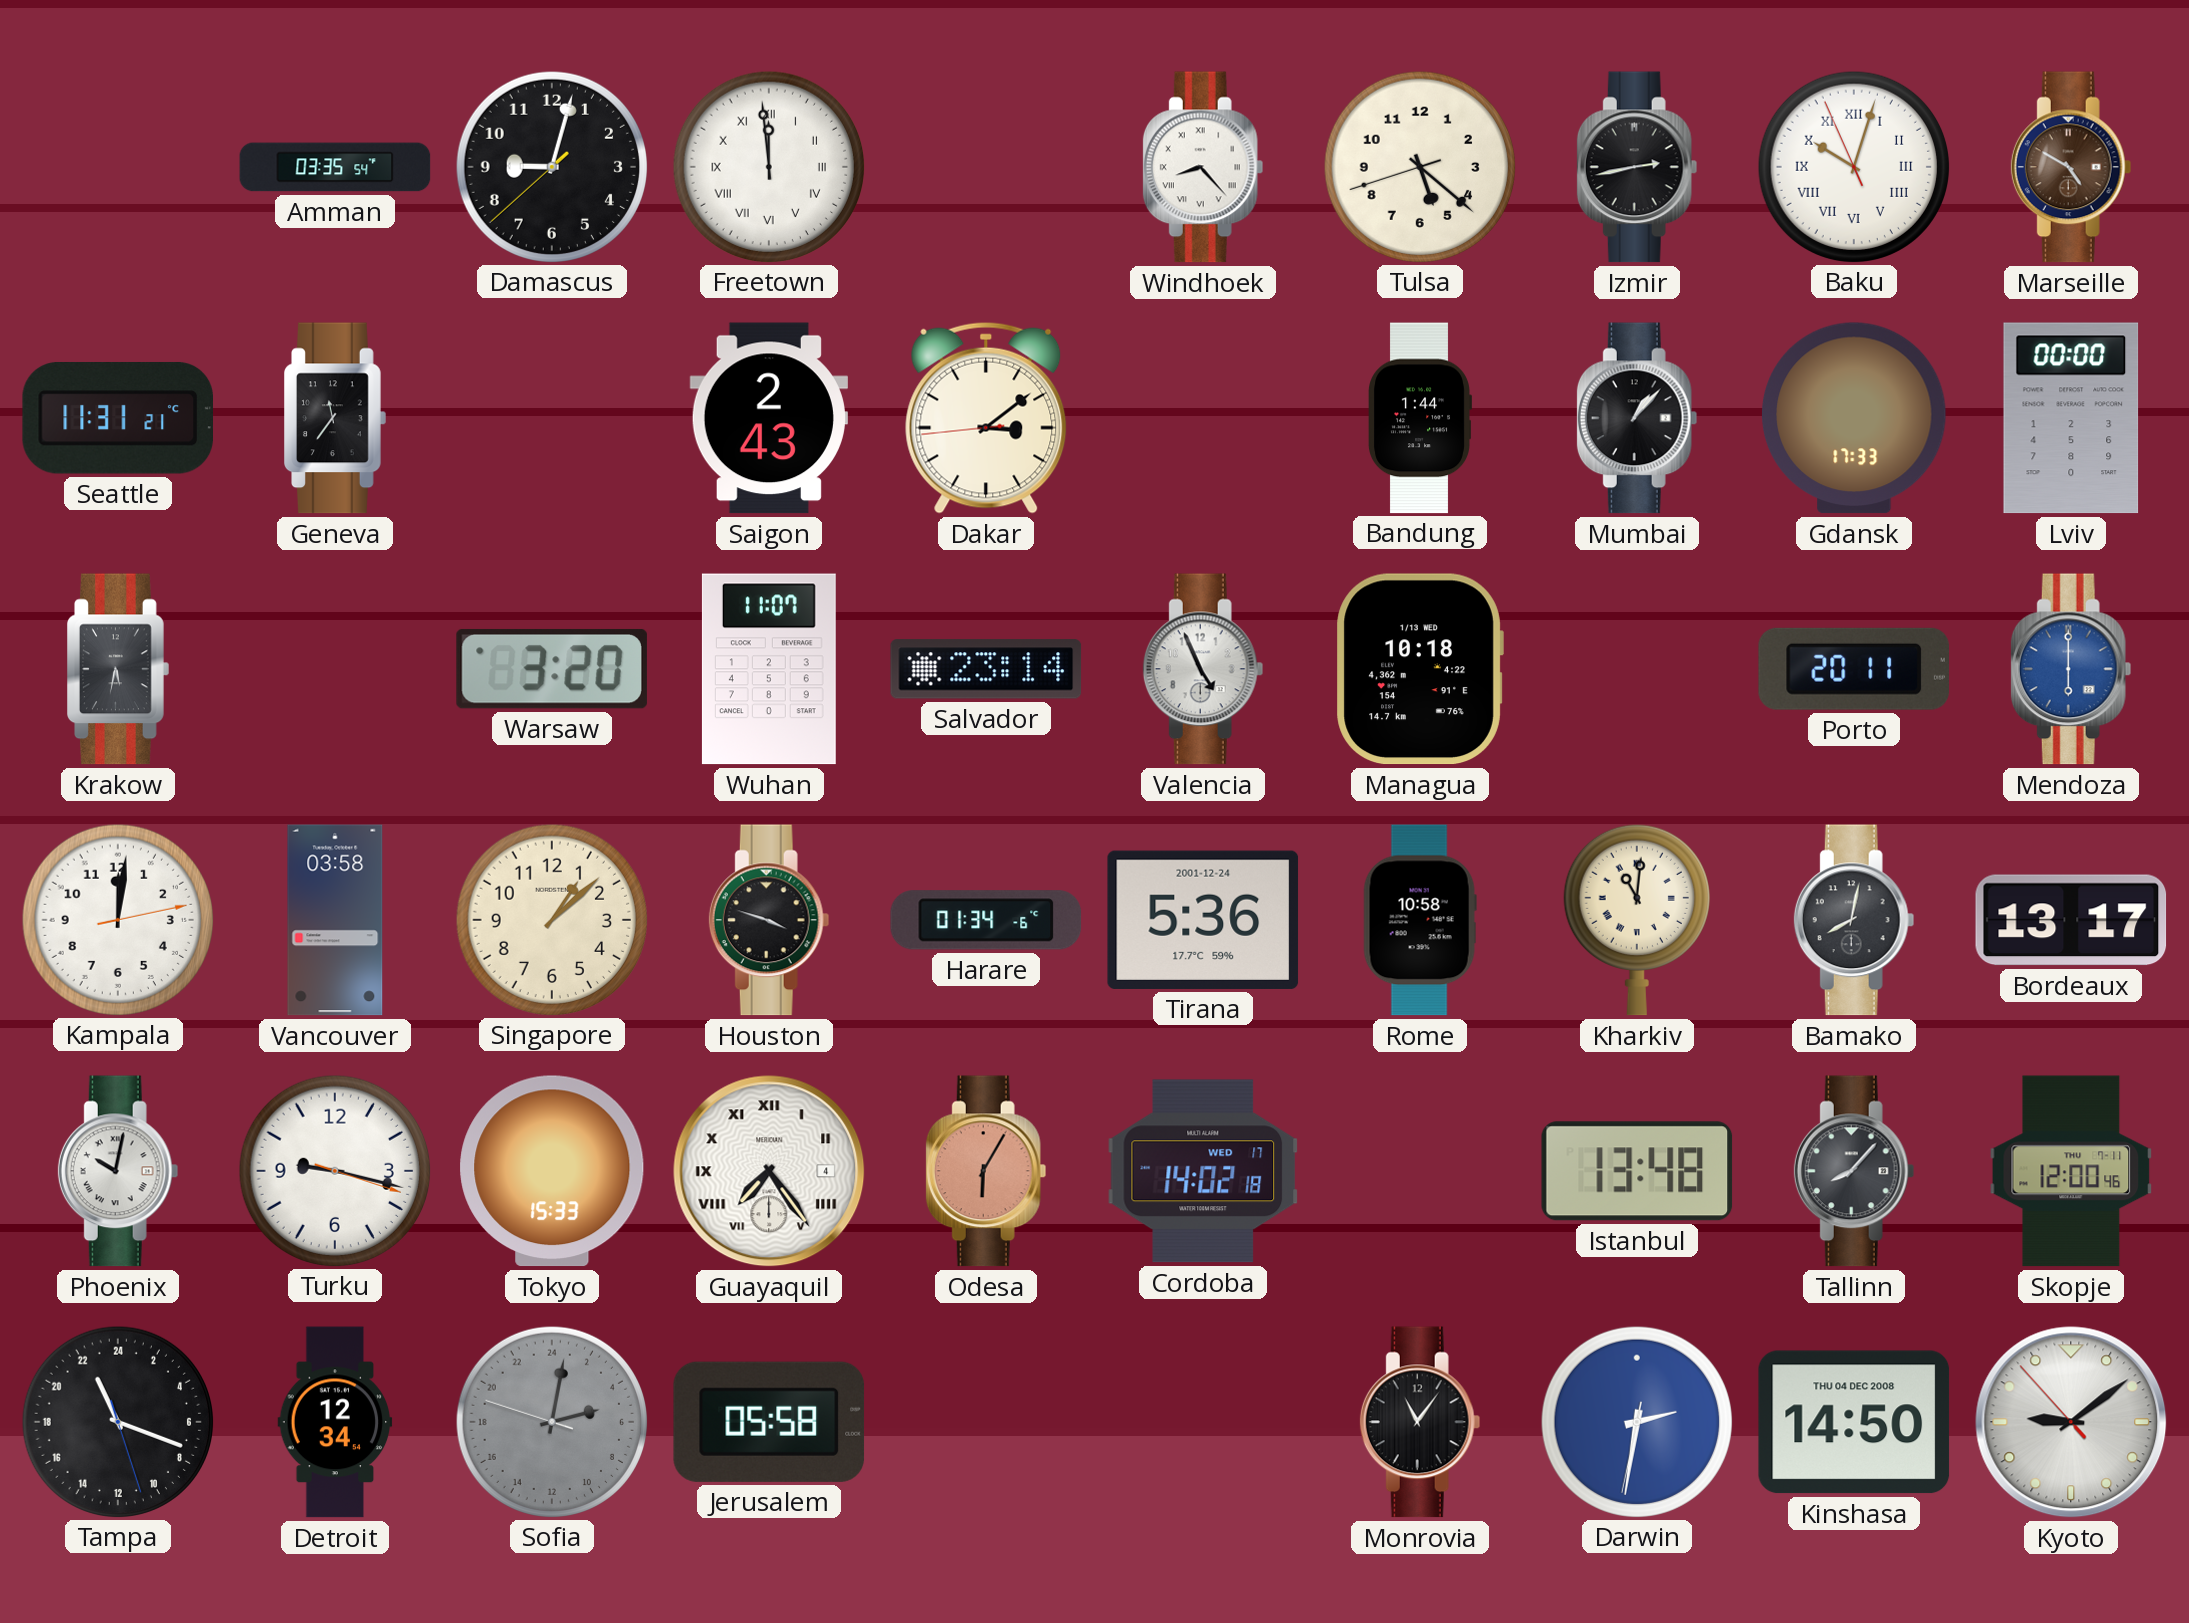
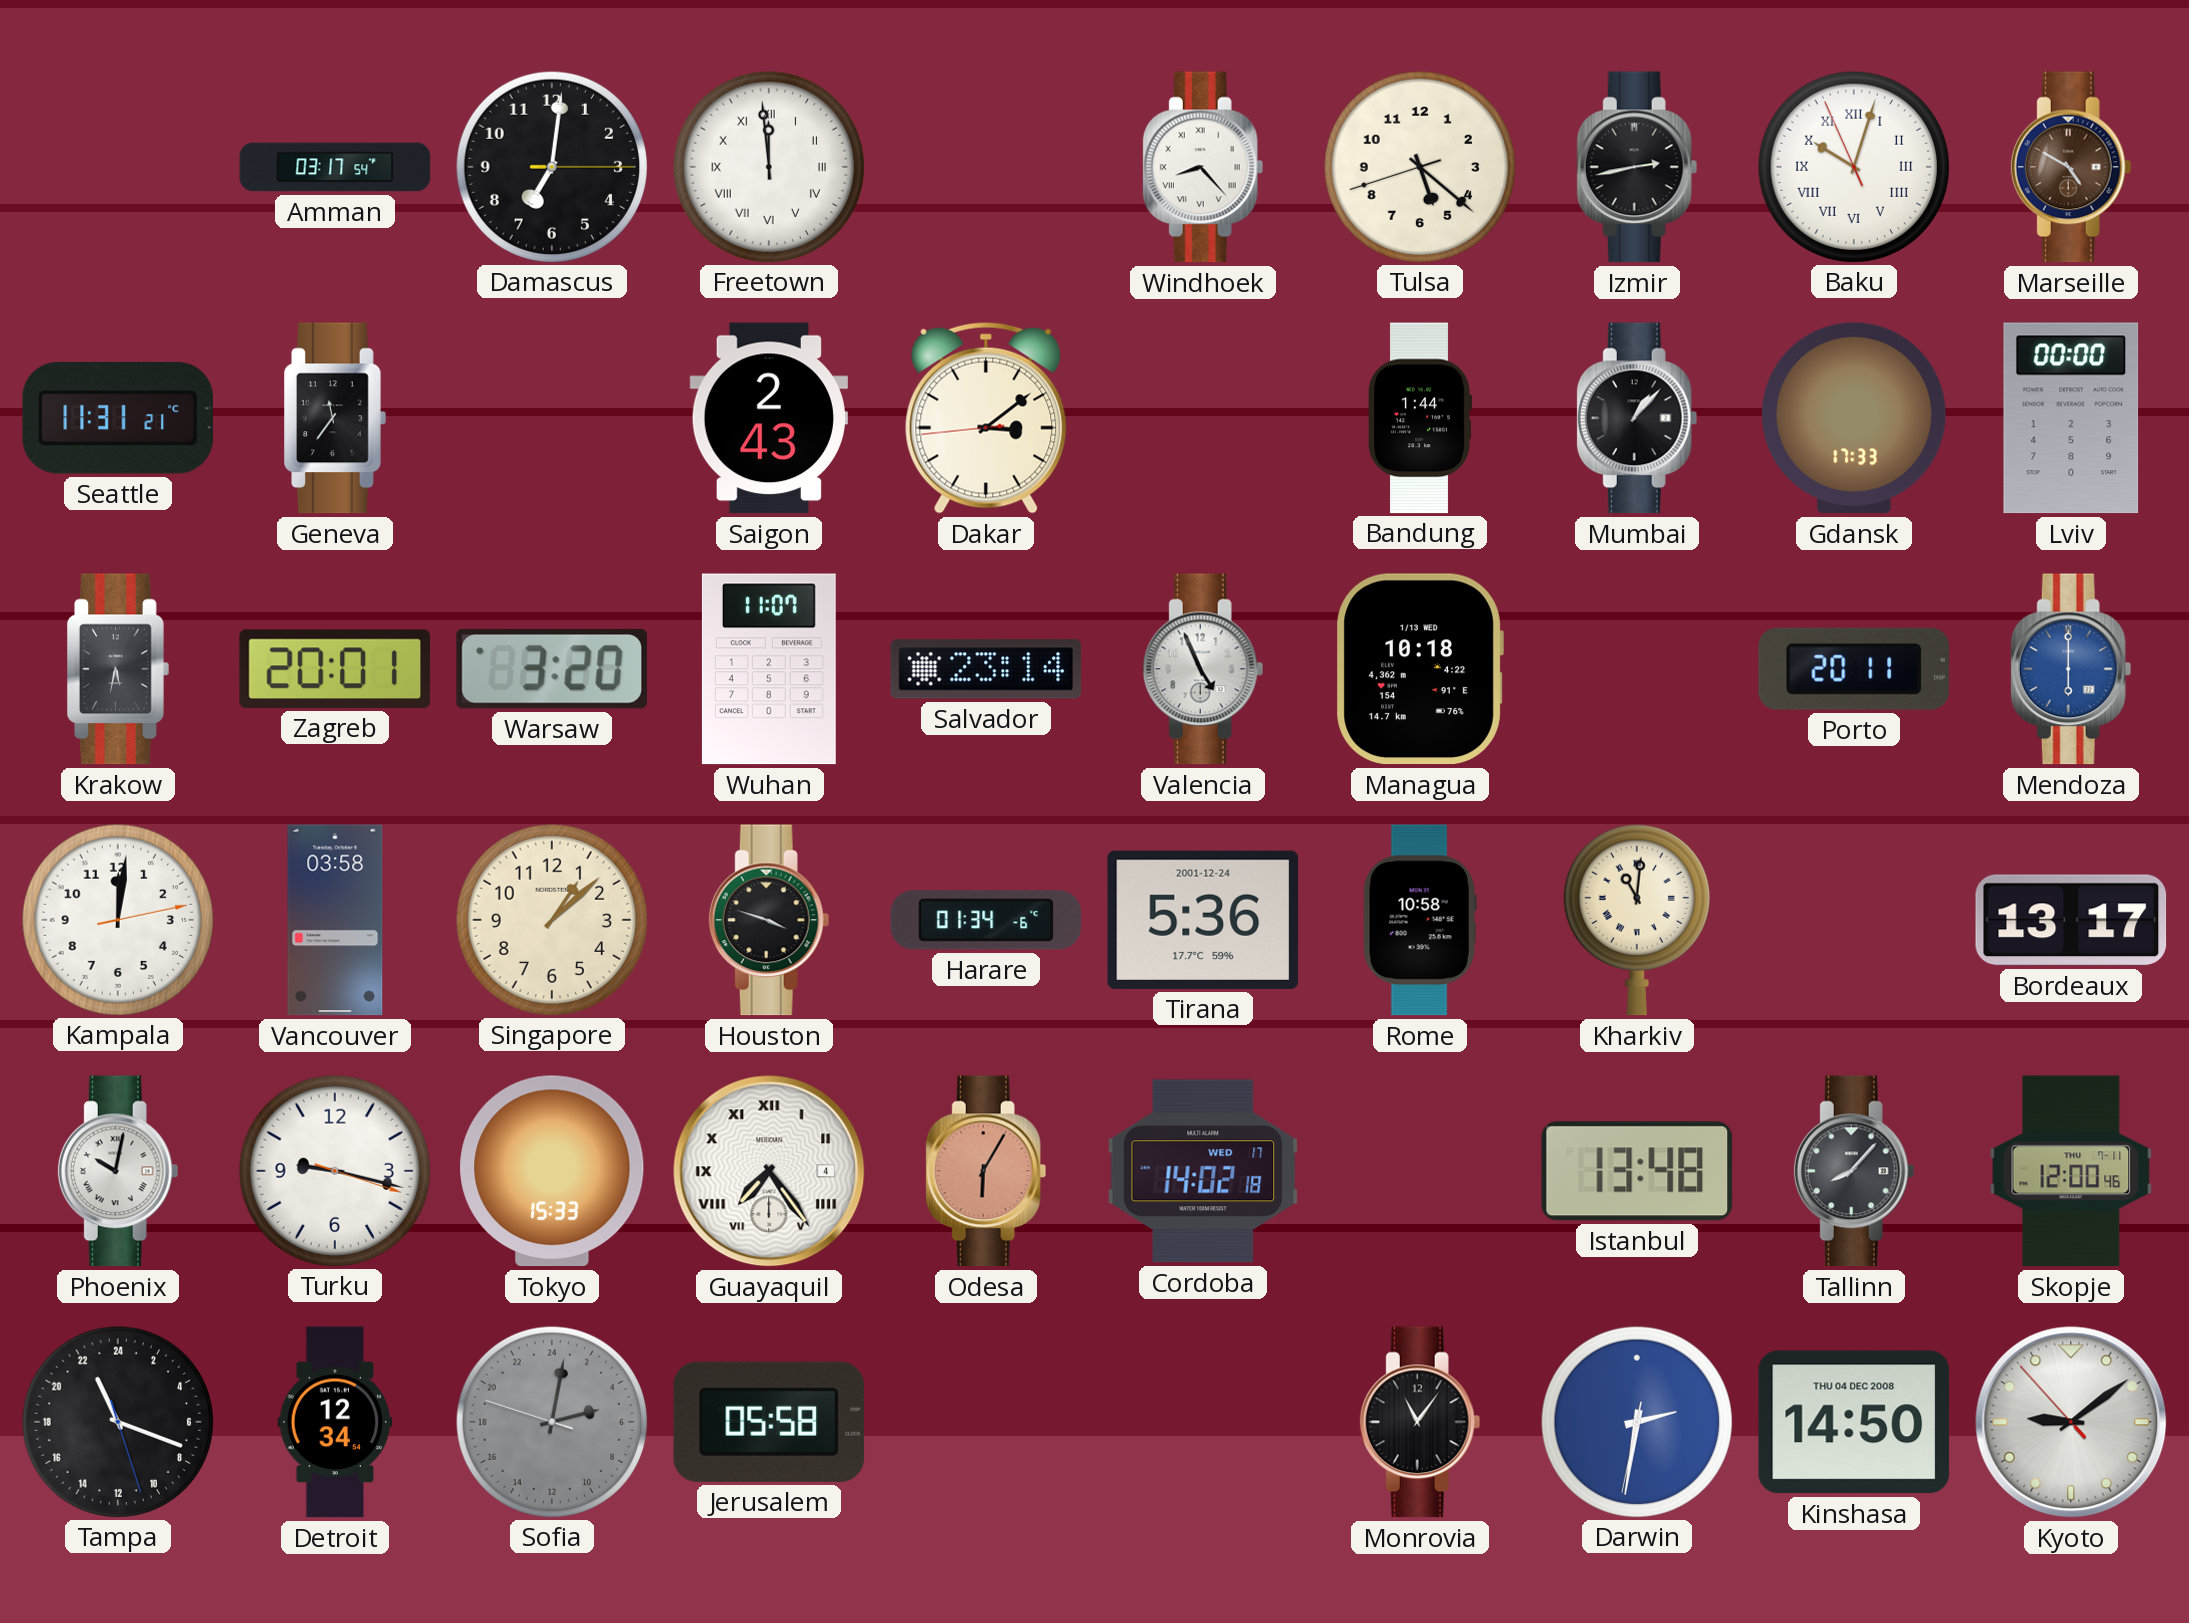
Amman: 03:35 -> 03:17 (335, 167)
Damascus: 9:02 -> 7:01 (551, 166)
Zagreb: none -> 20:01 (335, 669)
Bamako: 8:02 -> none (1854, 920)
